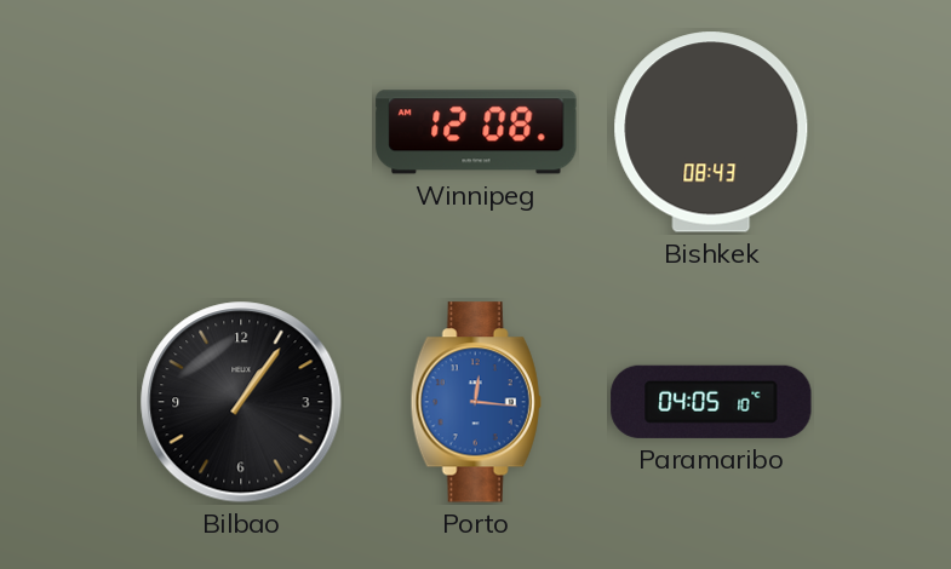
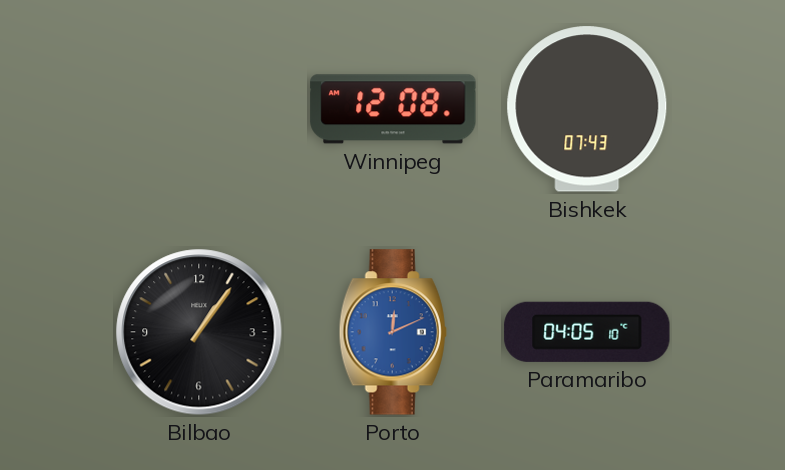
Bishkek: 08:43 -> 07:43 (587, 109)
Porto: 12:16 -> 12:11 (393, 332)
